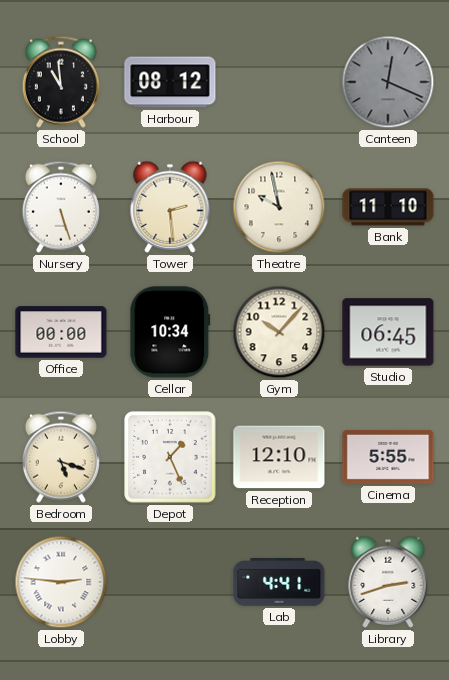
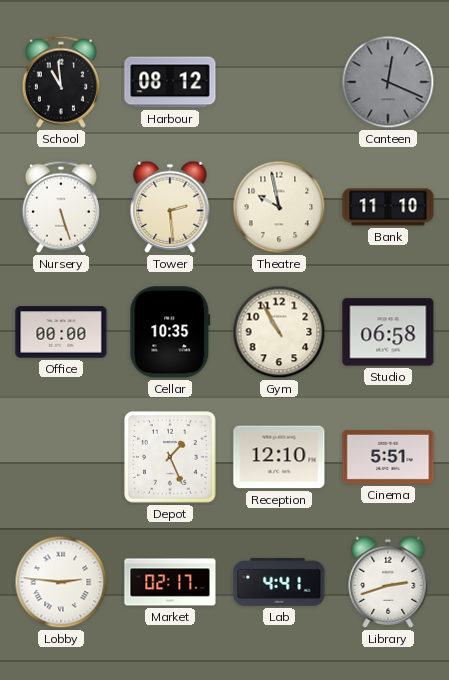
Cellar: 10:34 -> 10:35 (170, 332)
Gym: 10:07 -> 10:55 (279, 332)
Studio: 06:45 -> 06:58 (388, 332)
Bedroom: 5:18 -> none (61, 457)
Cinema: 5:55 -> 5:51 (388, 457)
Market: none -> 02:17 (170, 582)
